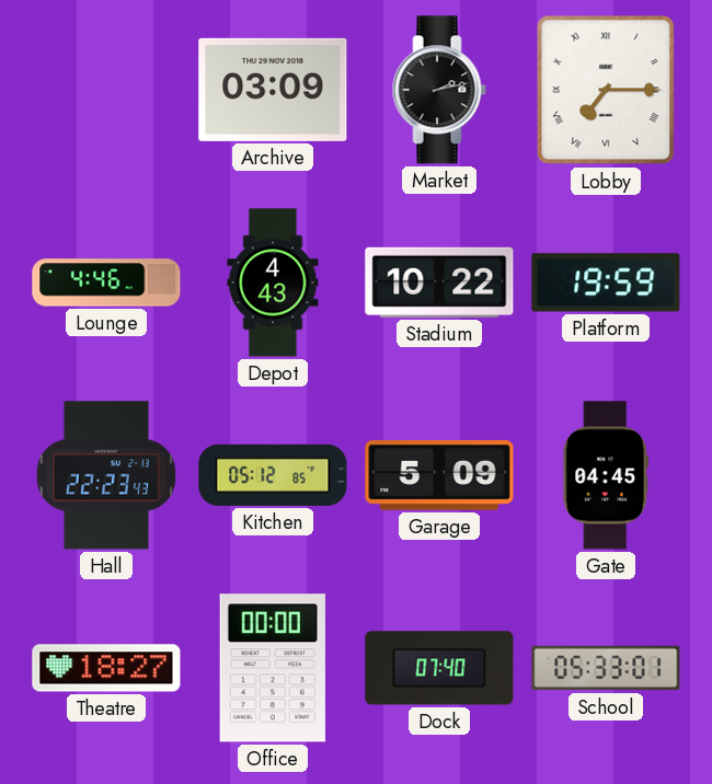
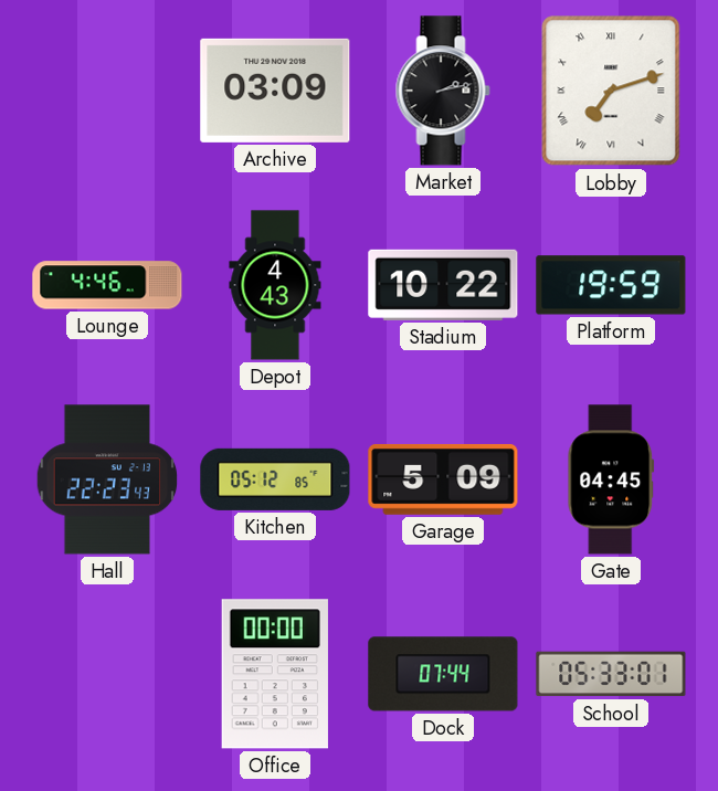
Lobby: 7:15 -> 7:12 (611, 91)
Theatre: 18:27 -> none (106, 668)
Dock: 07:40 -> 07:44 (443, 674)
